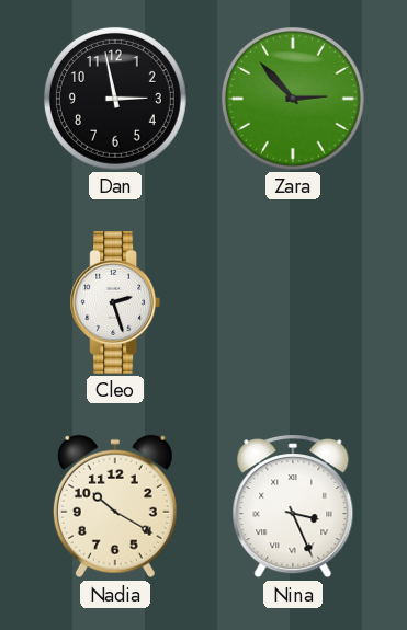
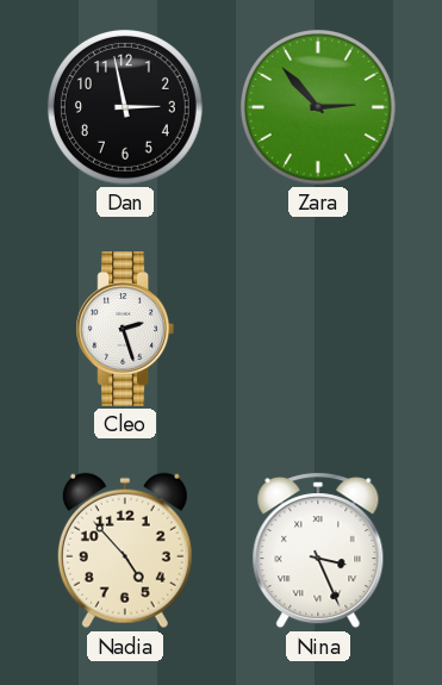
Nadia: 10:20 -> 4:53 (125, 550)
